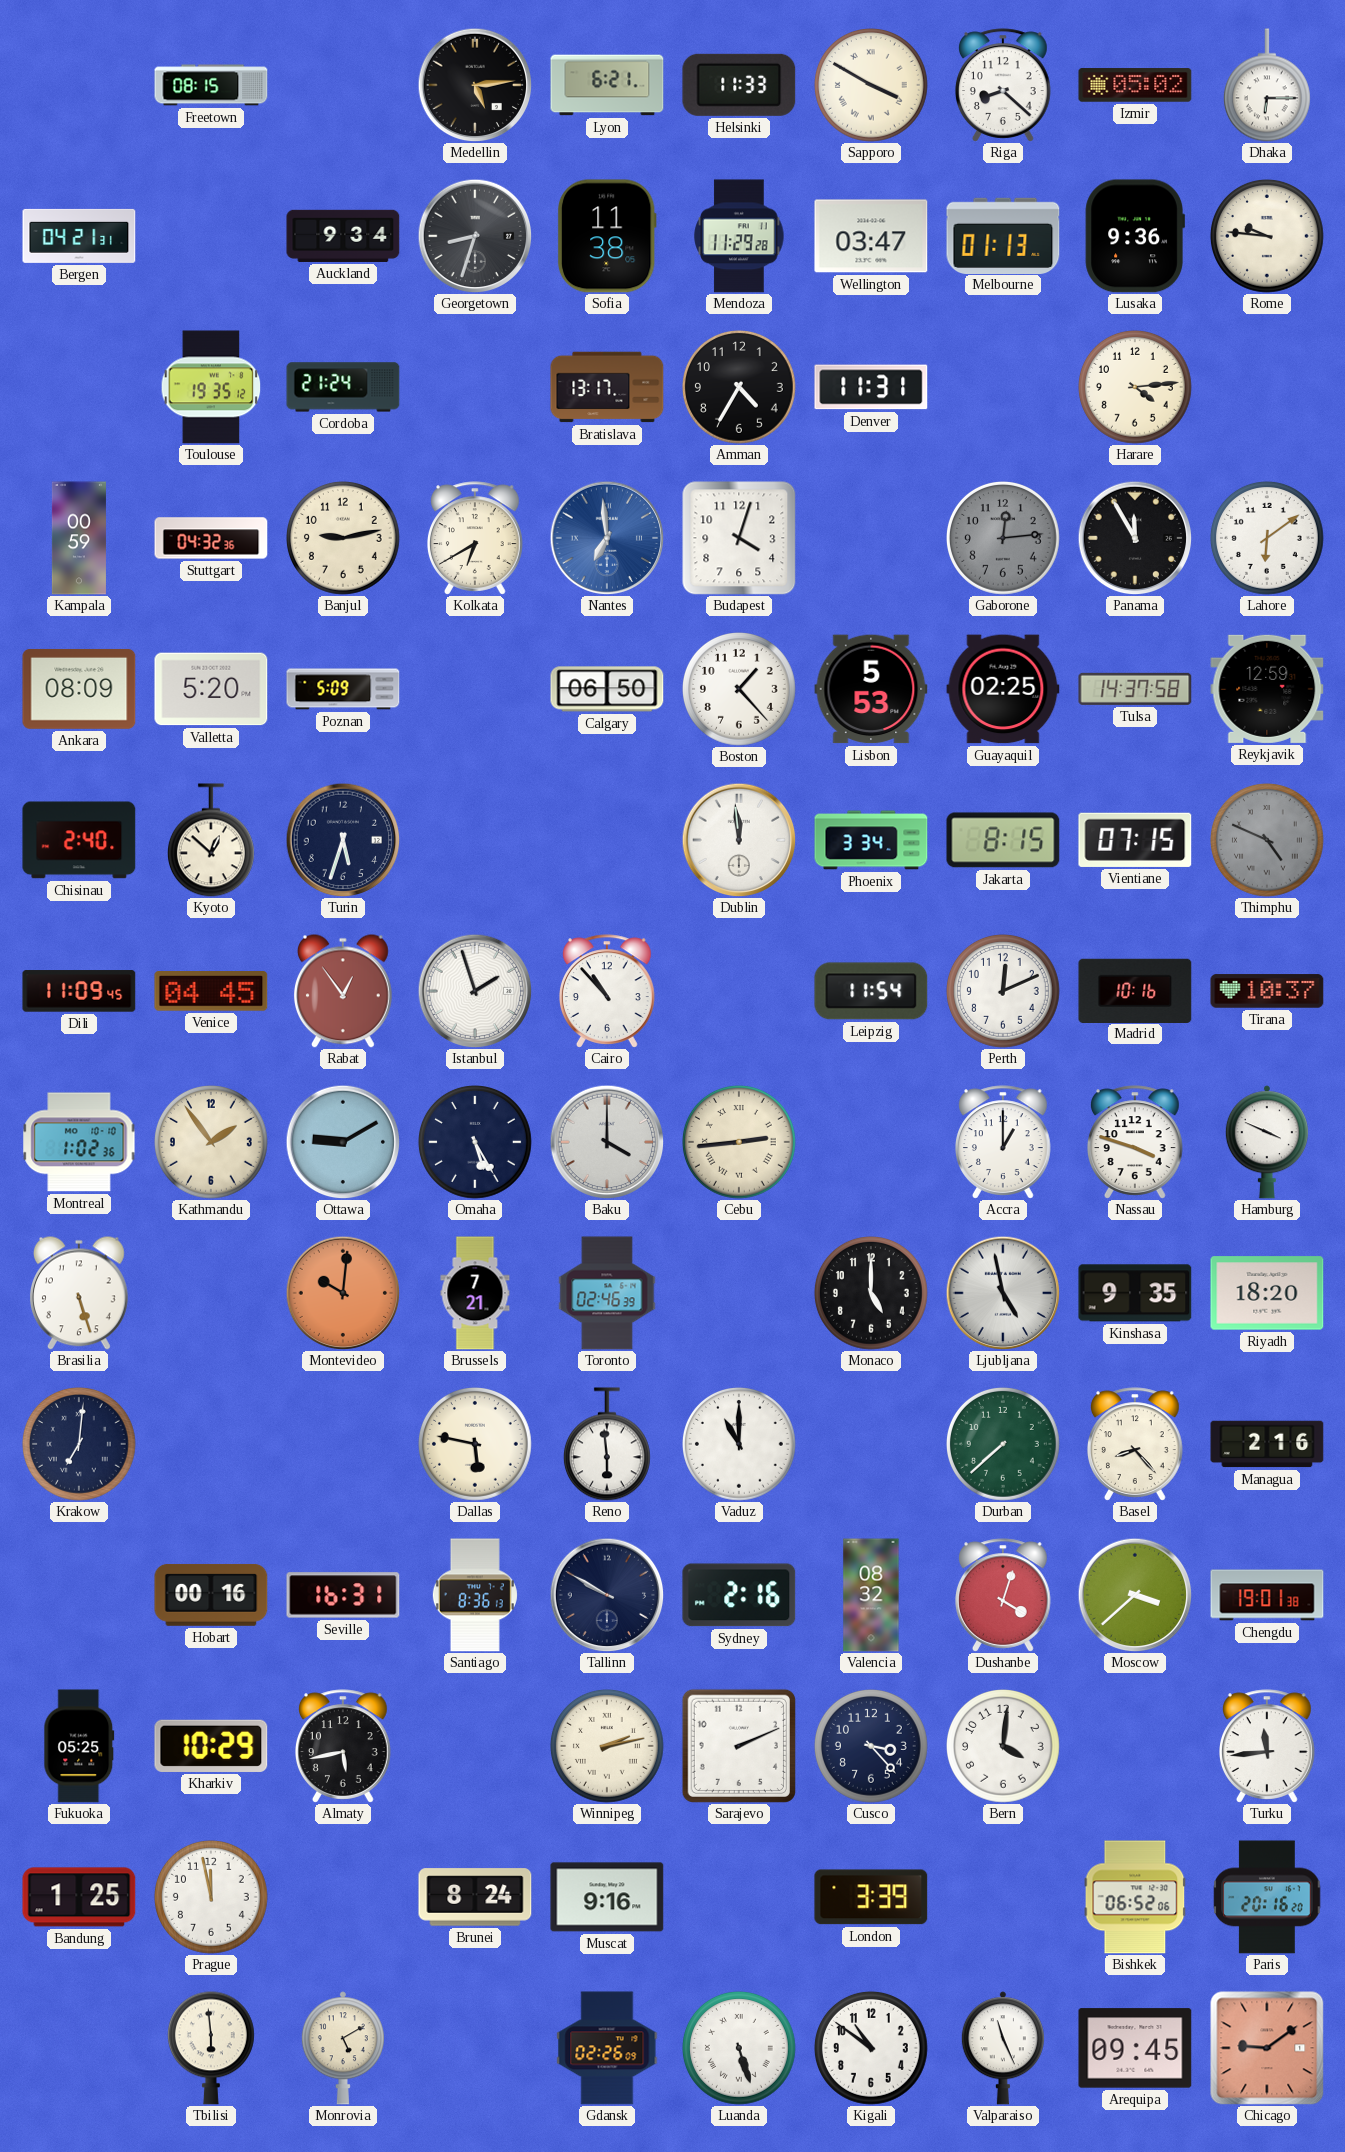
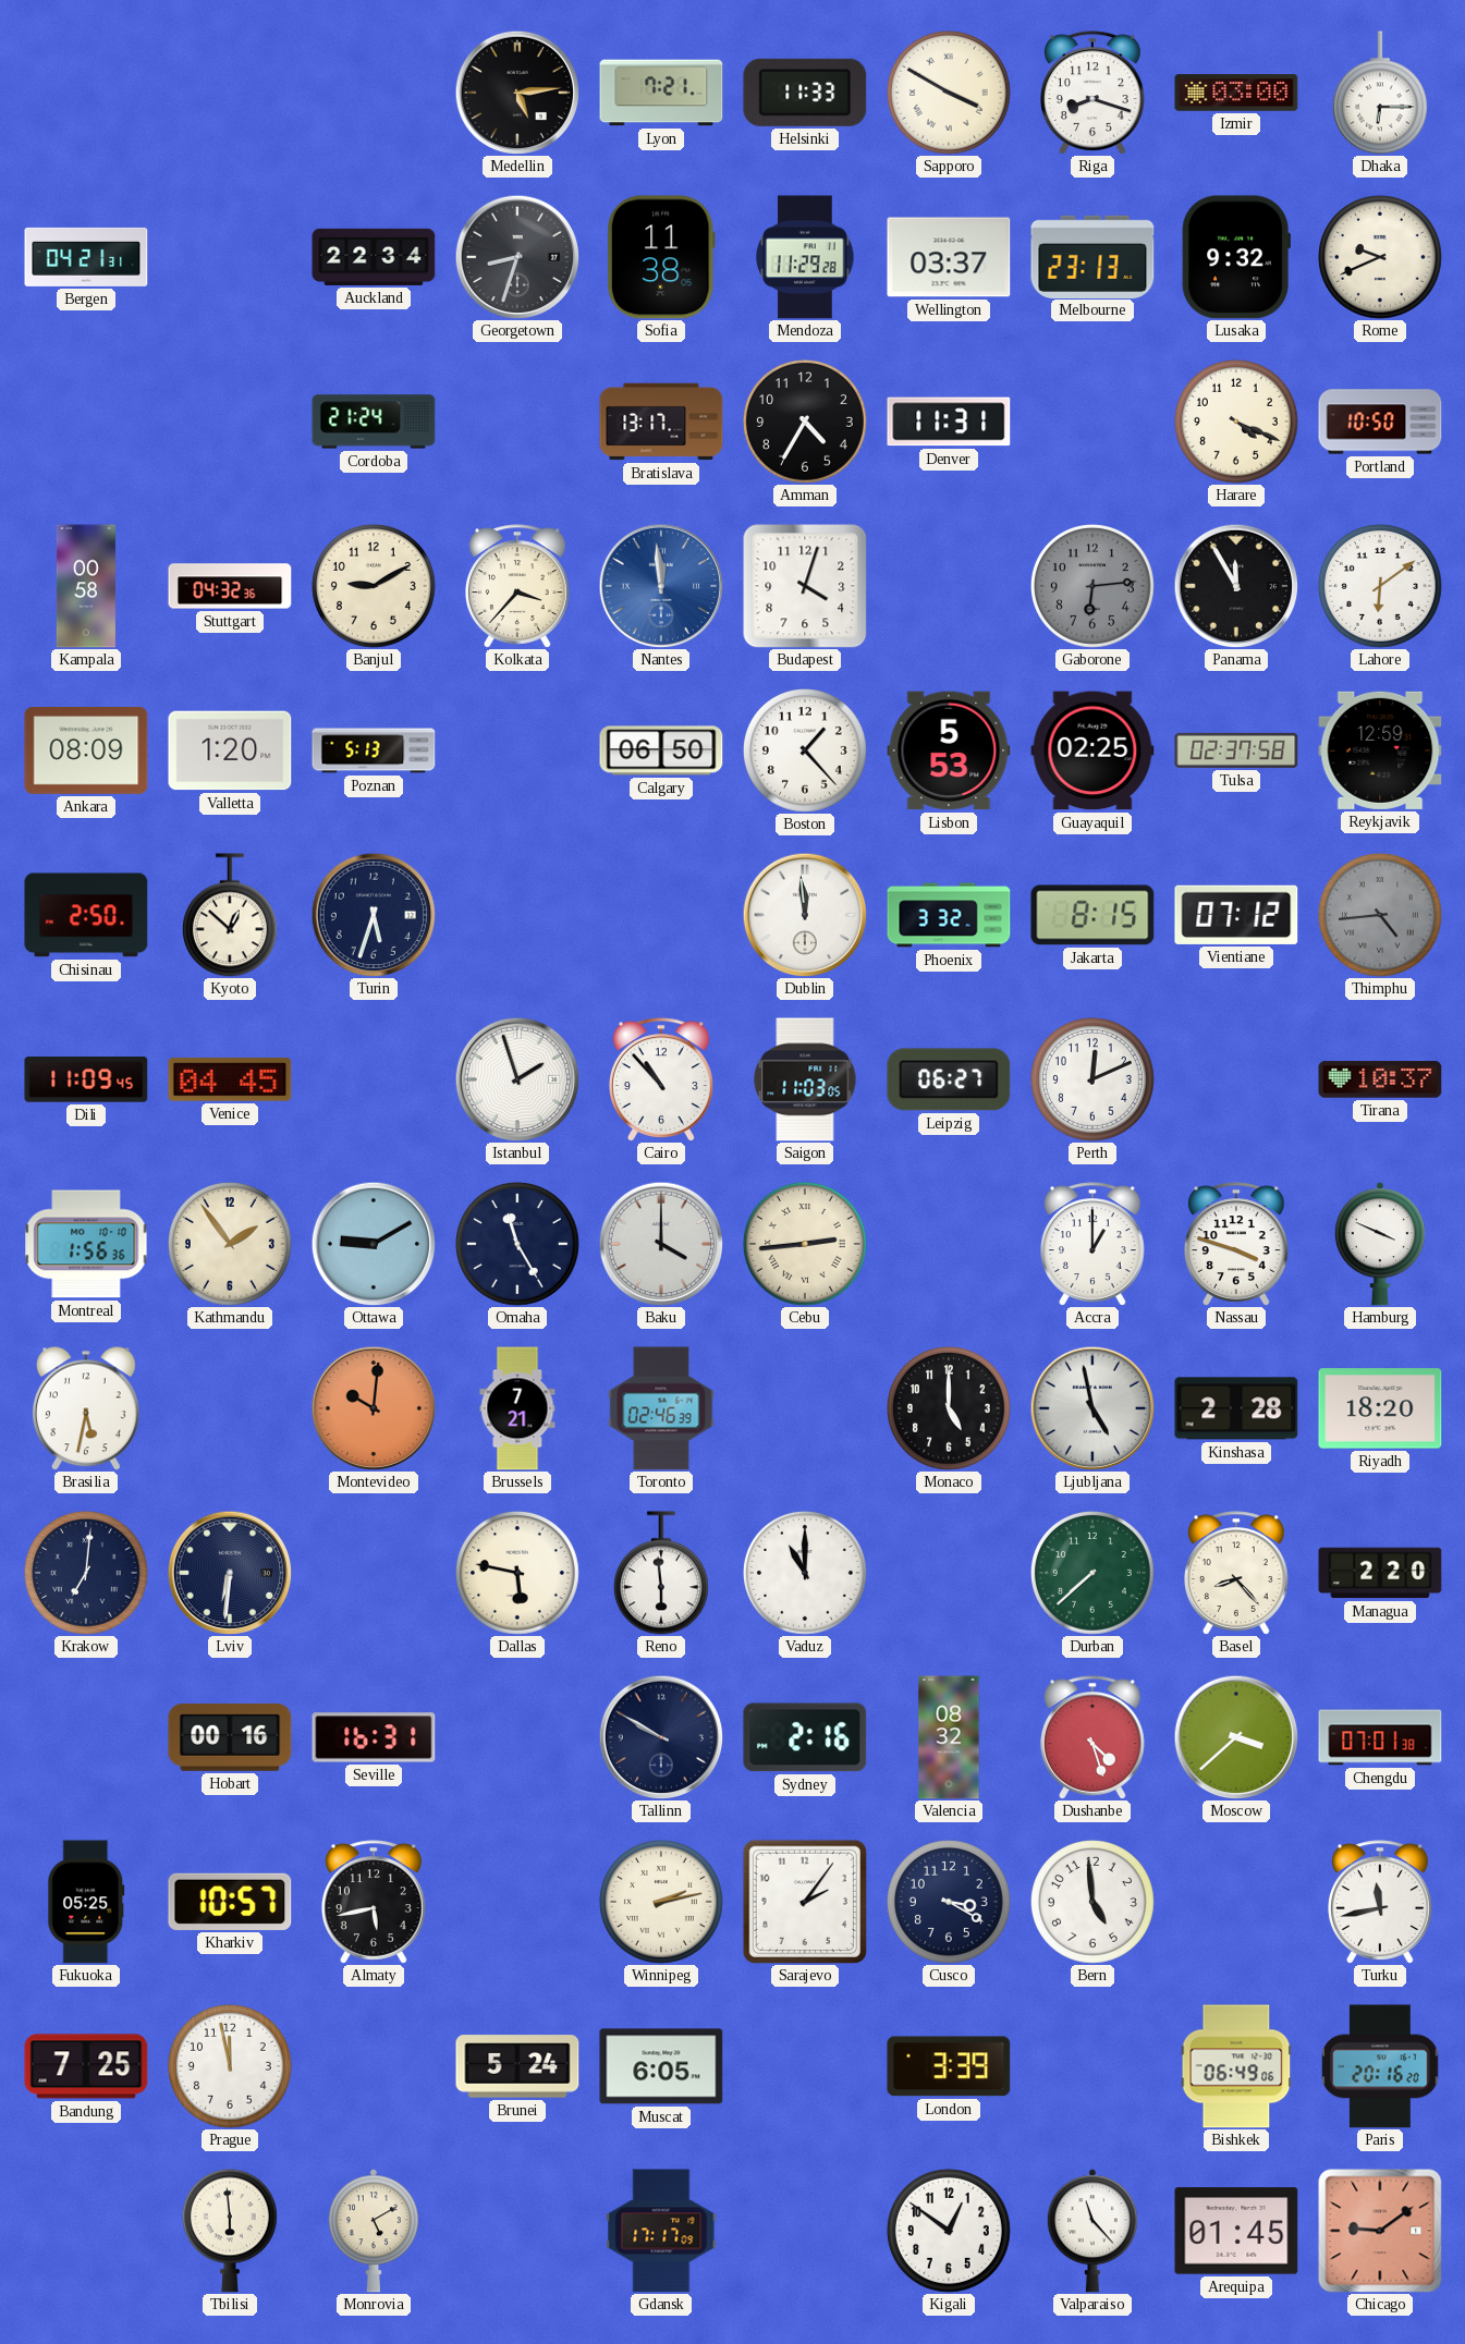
Freetown: 08:15 -> none (211, 85)
Lyon: 6:21 -> 7:21 (661, 93)
Riga: 8:22 -> 8:18 (1094, 93)
Izmir: 05:02 -> 03:00 (1236, 93)
Auckland: 9:34 -> 22:34 (374, 257)
Wellington: 03:47 -> 03:37 (949, 257)
Melbourne: 01:13 -> 23:13 (1092, 256)
Lusaka: 9:36 -> 9:32 (1236, 257)
Rome: 9:46 -> 9:41 (1381, 258)
Toulouse: 19:35 -> none (211, 387)
Harare: 4:14 -> 4:19 (1237, 423)
Portland: none -> 10:50 (1380, 422)
Kampala: 00:59 -> 00:58 (86, 586)
Banjul: 9:13 -> 9:10 (375, 587)
Kolkata: 6:40 -> 3:37 (518, 586)
Nantes: 6:59 -> 11:59 (661, 586)
Gaborone: 12:14 -> 6:14 (1094, 587)
Valletta: 5:20 -> 1:20 (230, 750)
Poznan: 5:09 -> 5:13 (374, 750)
Tulsa: 14:37 -> 02:37 (1236, 750)
Chisinau: 2:40 -> 2:50 (86, 915)
Phoenix: 3:34 -> 3:32 (949, 915)
Vientiane: 07:15 -> 07:12 (1236, 915)
Thimphu: 4:49 -> 4:44 (1381, 916)
Rabat: 12:54 -> none (343, 991)
Saigon: none -> 11:03 (805, 1079)
Leipzig: 11:54 -> 06:27 (949, 1079)
Madrid: 10:16 -> none (1135, 990)
Montreal: 1:02 -> 1:56 (86, 1244)
Omaha: 5:25 -> 11:25 (518, 1245)
Brasilia: 5:27 -> 5:32 (86, 1408)
Kinshasa: 9:35 -> 2:28 (1236, 1408)
Lviv: none -> 6:31 (230, 1573)
Managua: 2:16 -> 2:20 (1380, 1573)
Santiago: 8:36 -> none (475, 1595)
Dushanbe: 4:03 -> 4:27 (1094, 1737)
Chengdu: 19:01 -> 07:01 (1380, 1737)
Kharkiv: 10:29 -> 10:57 (230, 1902)
Sarajevo: 2:11 -> 2:06 (804, 1901)
Cusco: 3:23 -> 3:20 (950, 1903)
Bern: 4:01 -> 4:59 (1094, 1903)
Turku: 11:44 -> 11:43 (1381, 1902)
Bandung: 1:25 -> 7:25 (86, 2066)
Brunei: 8:24 -> 5:24 (517, 2066)
Muscat: 9:16 -> 6:05 (661, 2066)
Bishkek: 06:52 -> 06:49 (1236, 2066)
Gdansk: 02:26 -> 17:17 (661, 2231)
Luanda: 5:27 -> none (740, 2049)
Kigali: 10:51 -> 12:51 (950, 2232)
Valparaiso: 11:26 -> 11:23 (1092, 2231)
Arequipa: 09:45 -> 01:45 (1236, 2231)
